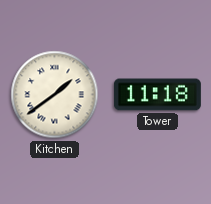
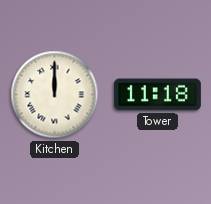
Kitchen: 1:39 -> 12:00 (55, 95)
